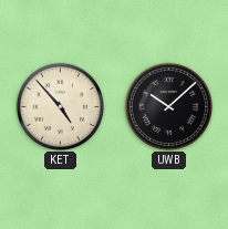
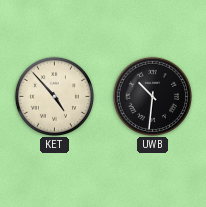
UWB: 10:08 -> 10:31 (152, 96)
